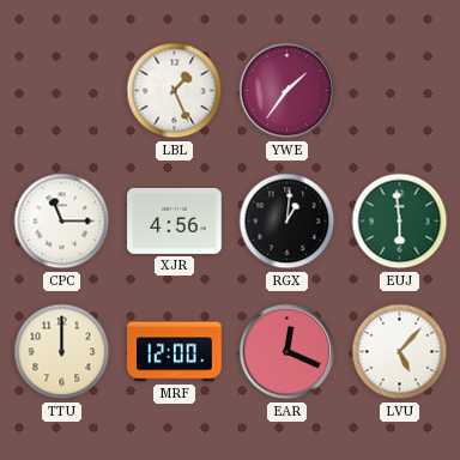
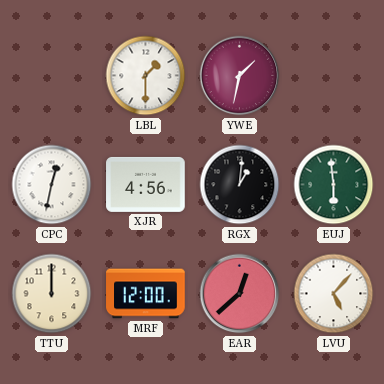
LBL: 1:26 -> 1:30 (146, 76)
YWE: 1:36 -> 1:32 (240, 76)
CPC: 11:15 -> 12:32 (52, 185)
EAR: 12:19 -> 12:38 (240, 294)
